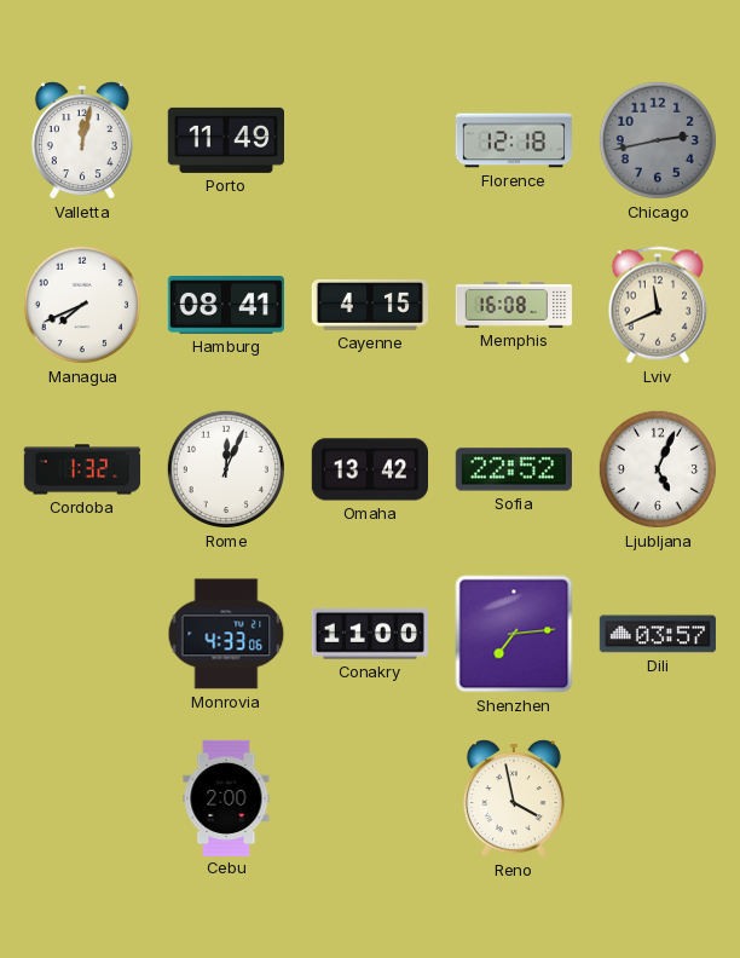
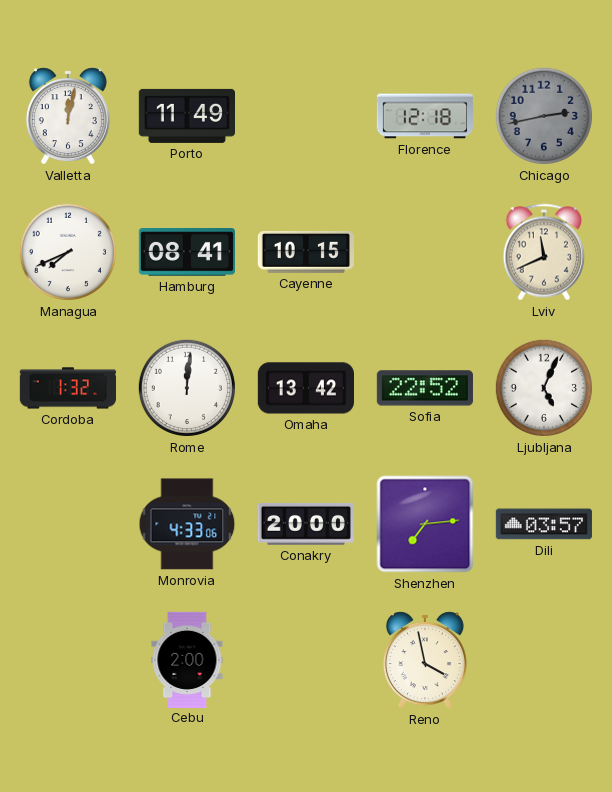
Cayenne: 4:15 -> 10:15 (305, 252)
Memphis: 16:08 -> none (514, 305)
Rome: 12:04 -> 12:01 (187, 388)
Conakry: 11:00 -> 20:00 (306, 524)
